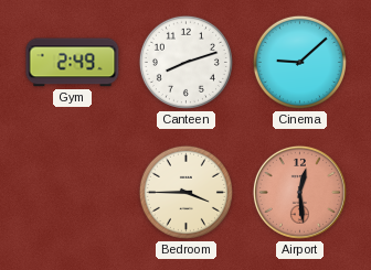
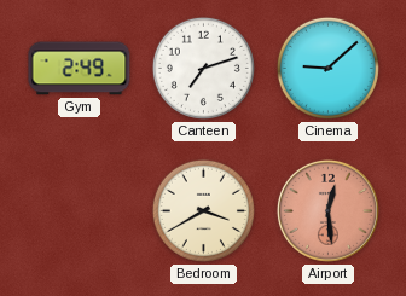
Canteen: 8:12 -> 7:12 (203, 68)
Bedroom: 3:45 -> 3:40 (203, 210)
